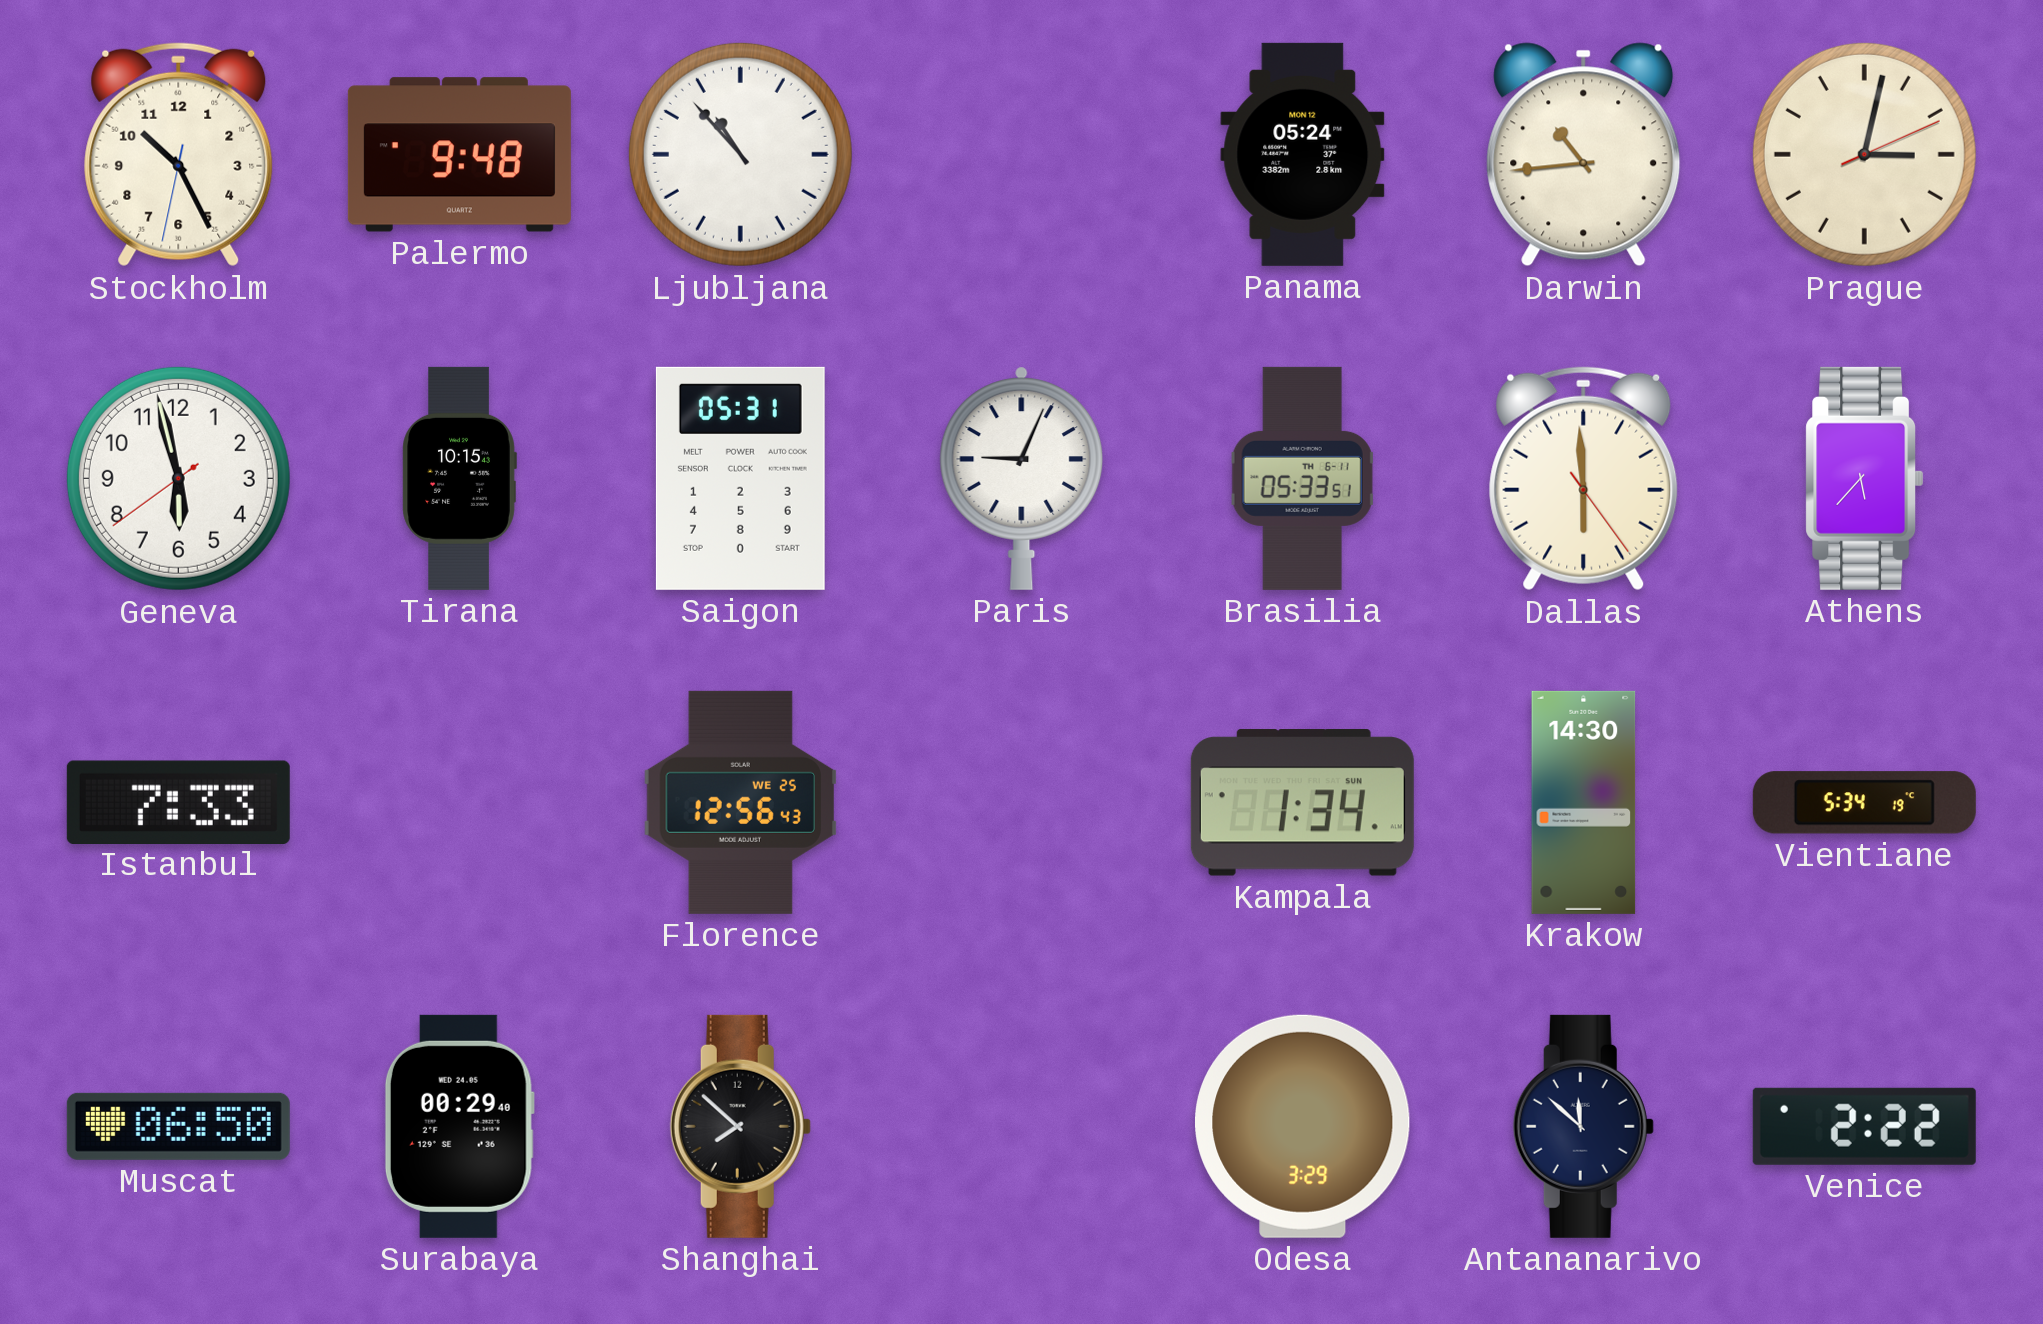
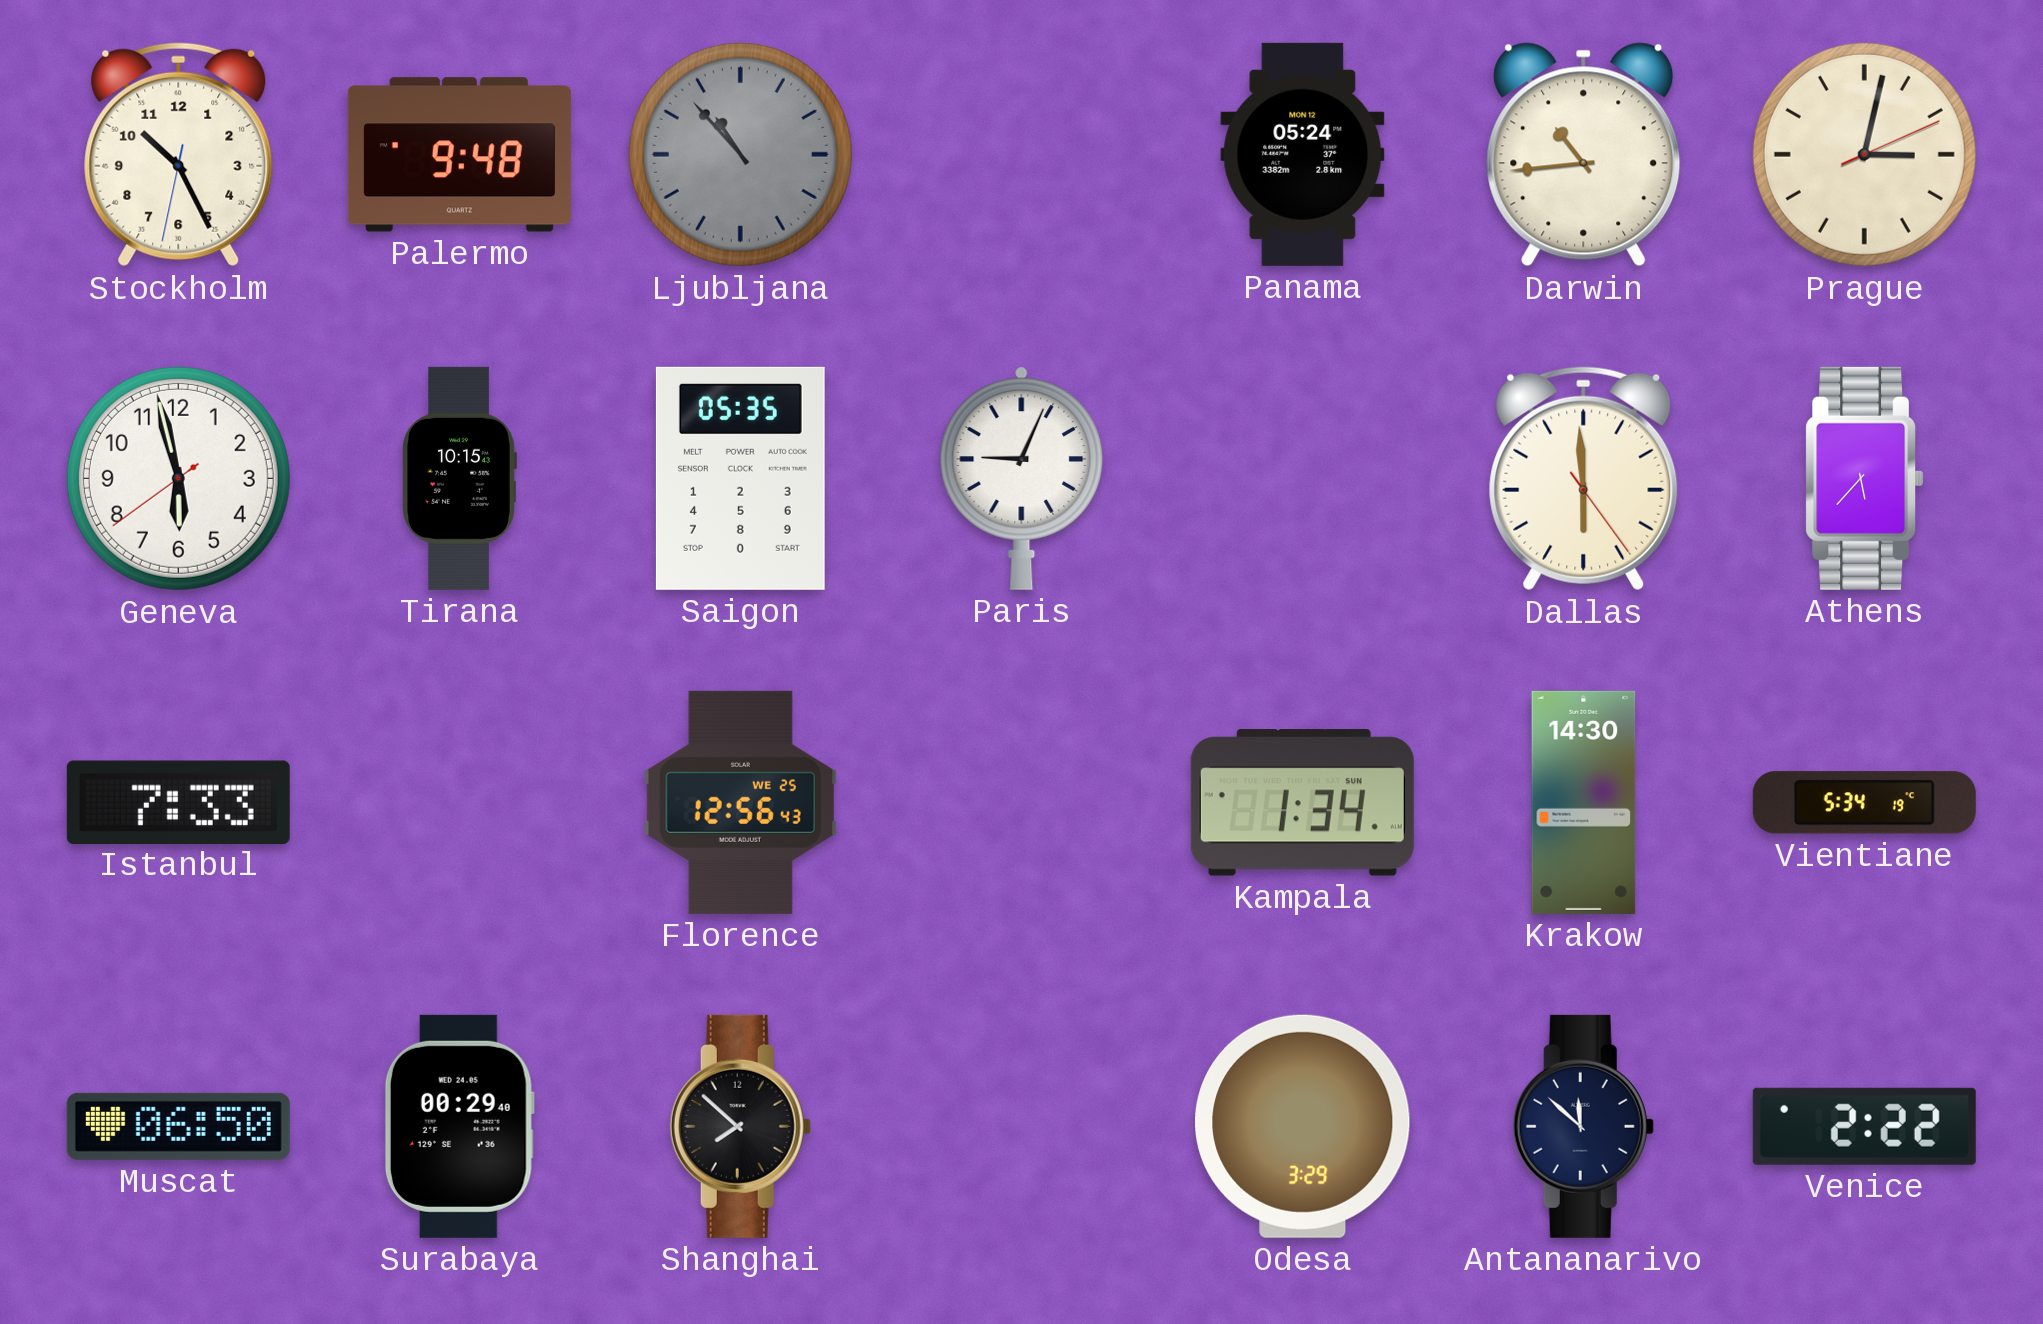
Ljubljana dial: white -> grey (740, 154)
Saigon: 05:31 -> 05:35 (740, 478)
Brasilia: 05:33 -> none (1303, 478)
